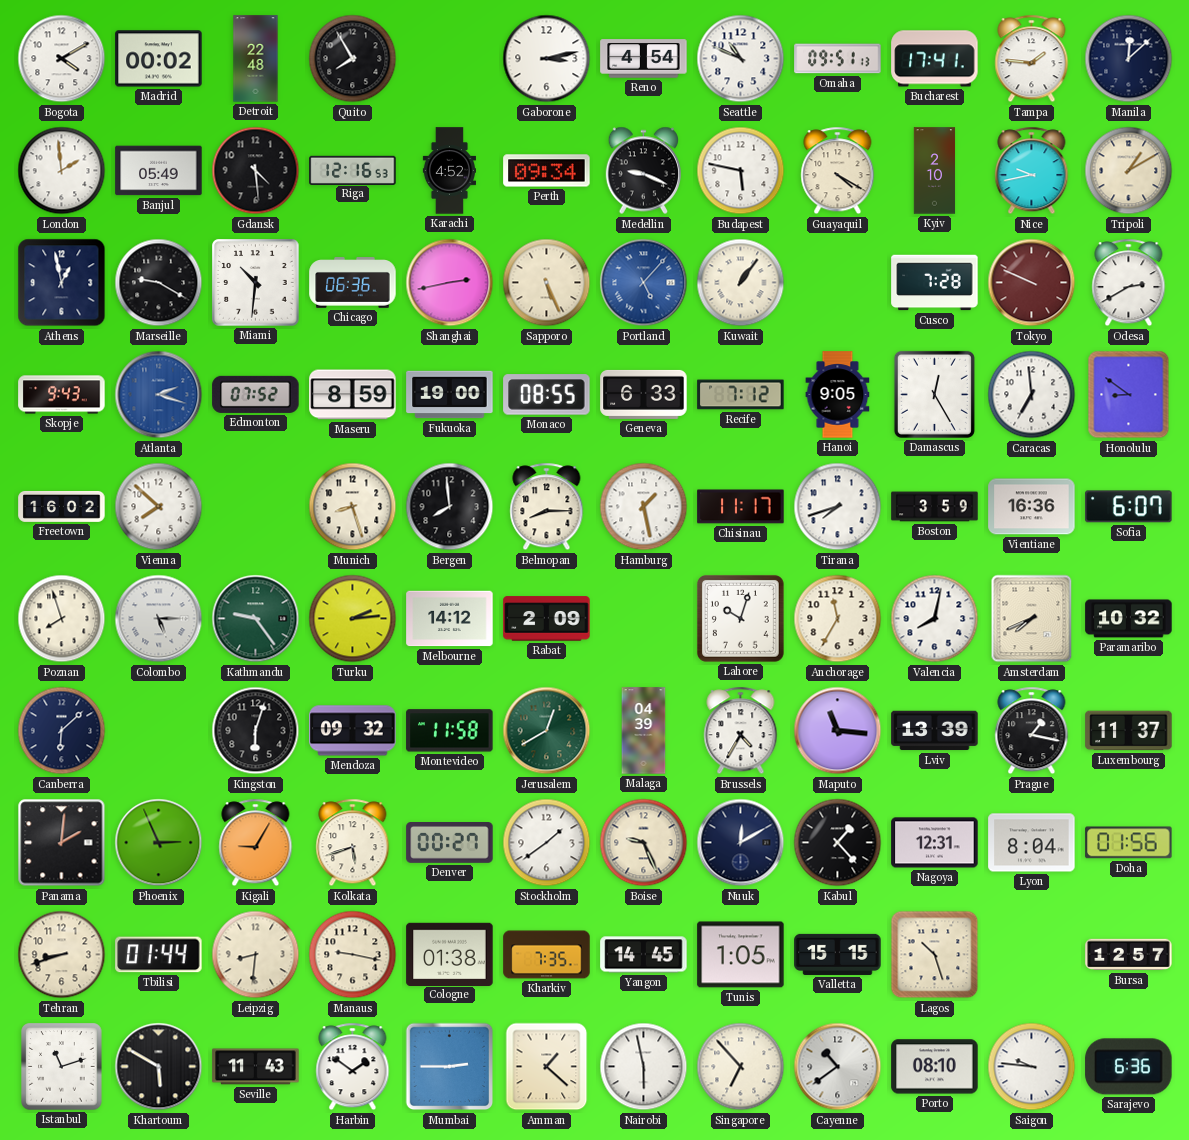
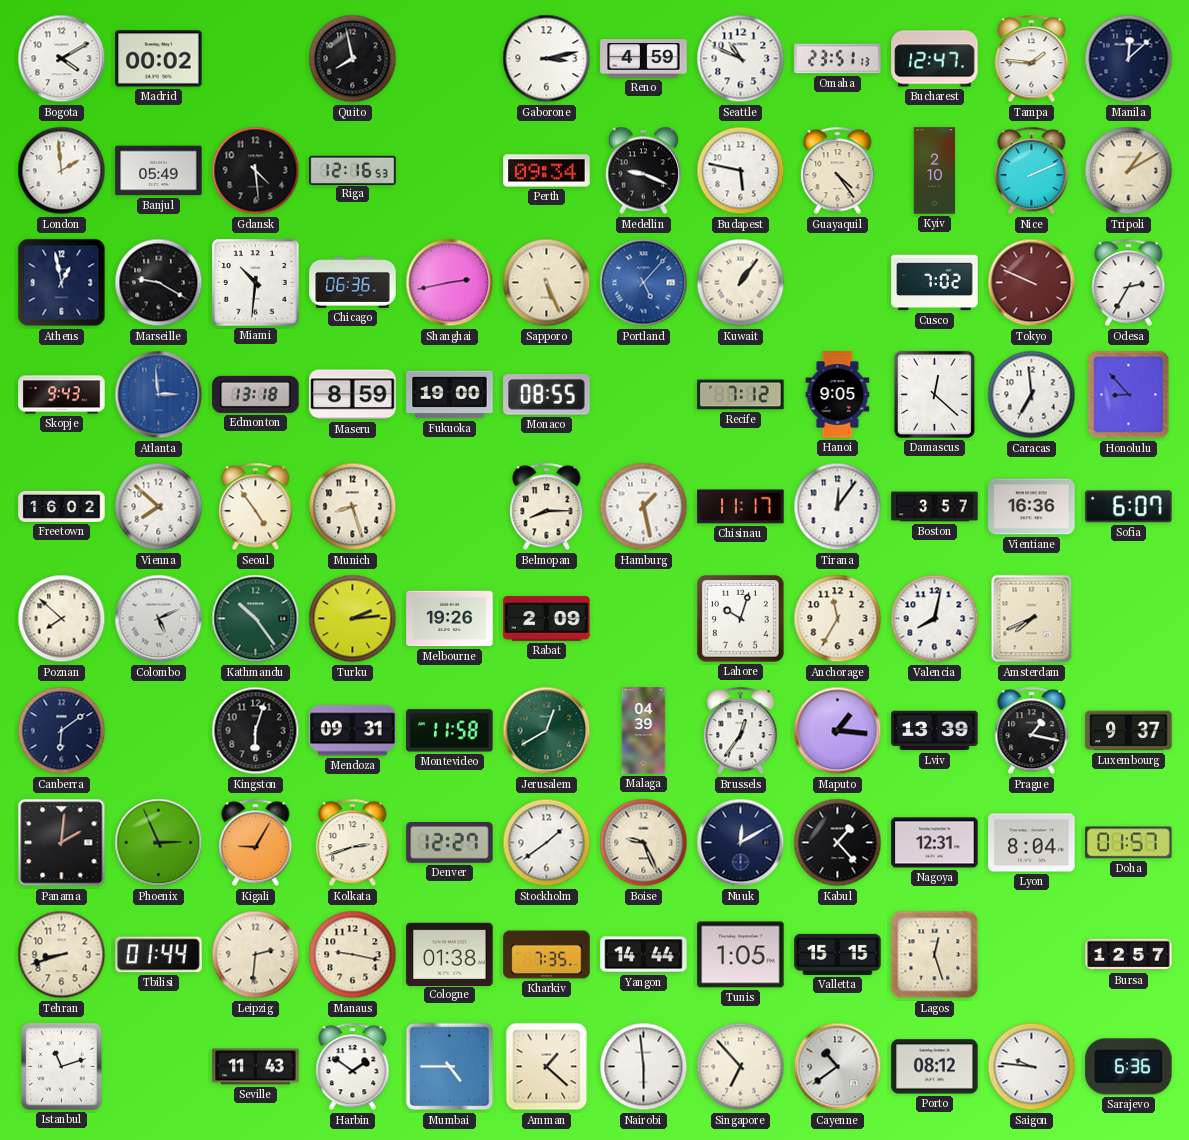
Detroit: 22:48 -> none (256, 59)
Quito: 7:55 -> 7:58 (353, 59)
Reno: 4:54 -> 4:59 (644, 59)
Omaha: 09:51 -> 23:51 (838, 59)
Bucharest: 17:41 -> 12:47 (935, 59)
Karachi: 4:52 -> none (449, 171)
Guayaquil: 4:20 -> 4:24 (838, 171)
Nice: 9:43 -> 2:11 (1032, 171)
Cusco: 7:28 -> 7:02 (935, 283)
Odesa: 2:40 -> 2:35 (1129, 283)
Atlanta: 2:18 -> 2:59 (159, 395)
Edmonton: 07:52 -> 13:18 (256, 394)
Geneva: 6:33 -> none (644, 394)
Damascus: 12:25 -> 12:22 (934, 394)
Honolulu: 8:51 -> 8:53 (1129, 395)
Seoul: none -> 4:54 (256, 507)
Bergen: 7:59 -> none (450, 507)
Tirana: 7:42 -> 12:06 (838, 507)
Boston: 3:59 -> 3:57 (935, 507)
Poznan: 7:57 -> 7:52 (62, 619)
Colombo: 5:15 -> 5:11 (159, 619)
Kathmandu: 9:24 -> 10:24 (256, 619)
Melbourne: 14:12 -> 19:26 (450, 619)
Paramaribo: 10:32 -> none (1129, 619)
Canberra: 6:08 -> 6:09 (62, 731)
Mendoza: 09:32 -> 09:31 (353, 731)
Brussels: 4:35 -> 12:36 (741, 731)
Maputo: 11:16 -> 1:16 (838, 731)
Luxembourg: 11:37 -> 9:37 (1129, 731)
Kolkata: 5:42 -> 2:42 (353, 843)
Denver: 00:27 -> 12:27 (450, 843)
Doha: 01:56 -> 01:57 (1129, 843)
Leipzig: 8:31 -> 2:31 (256, 955)
Yangon: 14:45 -> 14:44 (644, 955)
Lagos: 10:27 -> 12:27 (935, 955)
Khartoum: 5:50 -> none (159, 1067)
Mumbai: 2:45 -> 4:45 (450, 1067)
Nairobi: 5:58 -> 5:59 (644, 1067)
Porto: 08:10 -> 08:12 (935, 1067)
